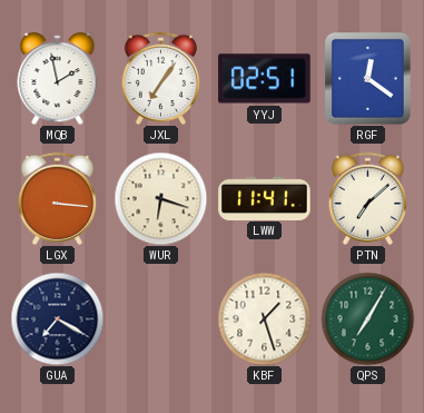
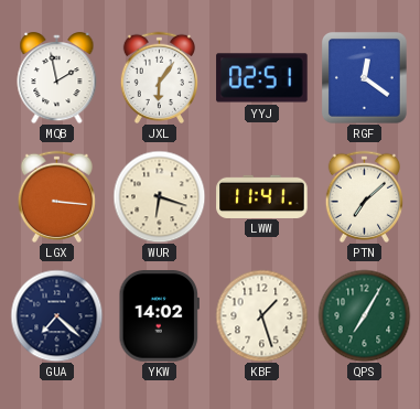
JXL: 7:06 -> 6:06 (159, 77)
GUA: 7:20 -> 7:22 (56, 315)
YKW: none -> 14:02 (159, 316)
